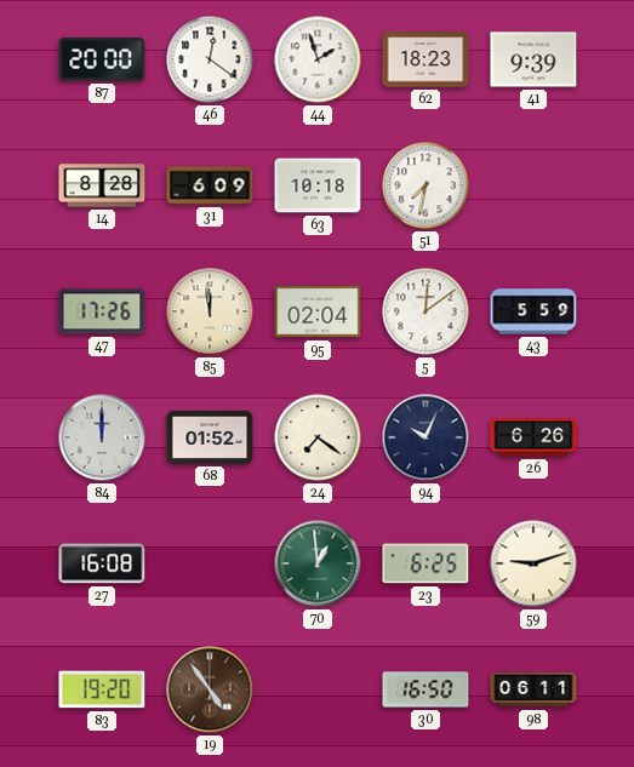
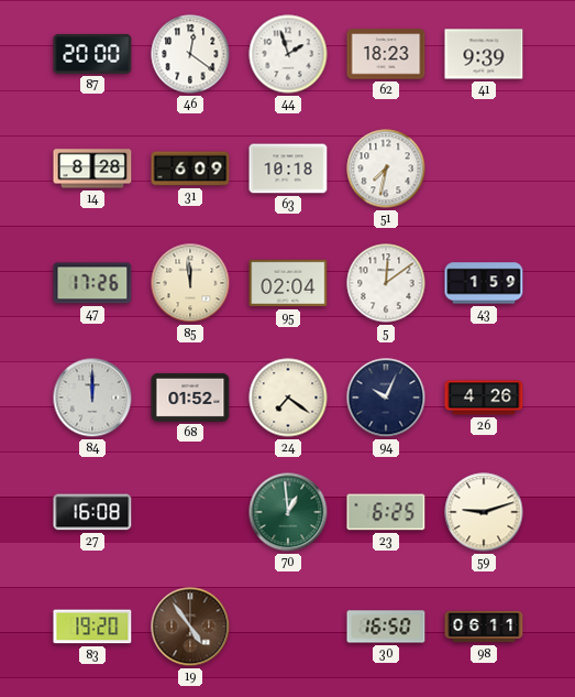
43: 5:59 -> 1:59 (484, 283)
26: 6:26 -> 4:26 (484, 397)
